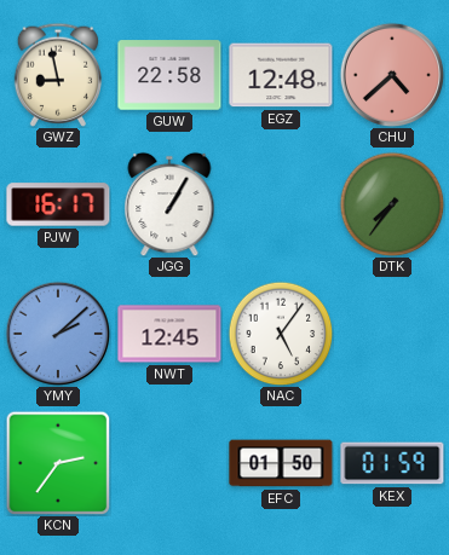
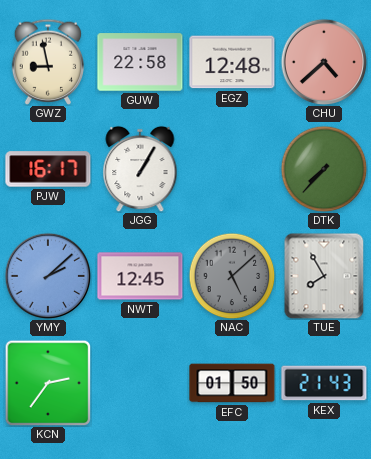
DTK: 7:36 -> 7:37 (324, 169)
NAC: 5:06 -> 5:08 (232, 276)
NAC dial: white -> grey (232, 276)
TUE: none -> 7:55 (324, 276)
KEX: 01:59 -> 21:43 (324, 383)
